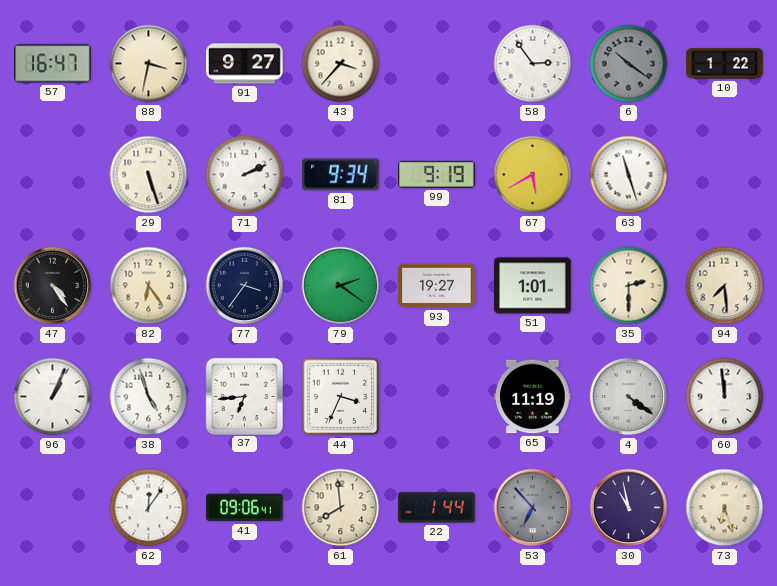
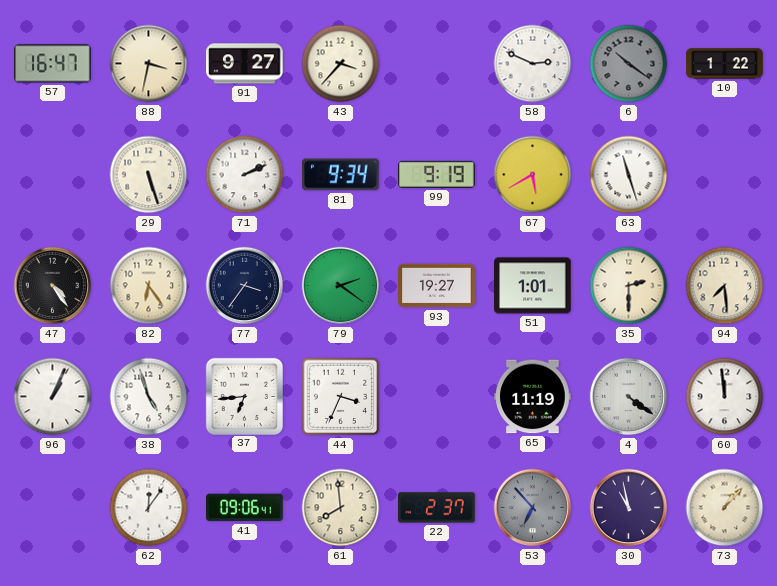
58: 2:54 -> 2:49 (533, 64)
22: 1:44 -> 2:37 (437, 508)
73: 6:27 -> 1:07 (725, 508)
